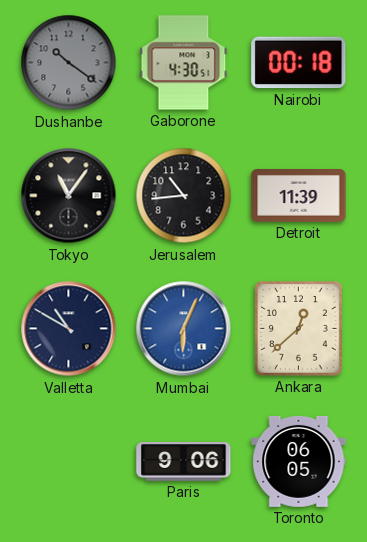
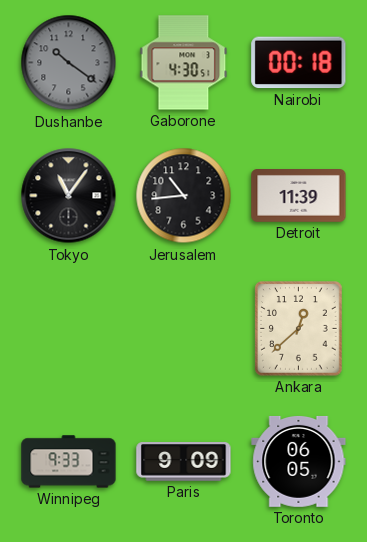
Valletta: 10:50 -> none (69, 329)
Mumbai: 6:04 -> none (184, 329)
Winnipeg: none -> 9:33 (69, 462)
Paris: 9:06 -> 9:09 (184, 462)
